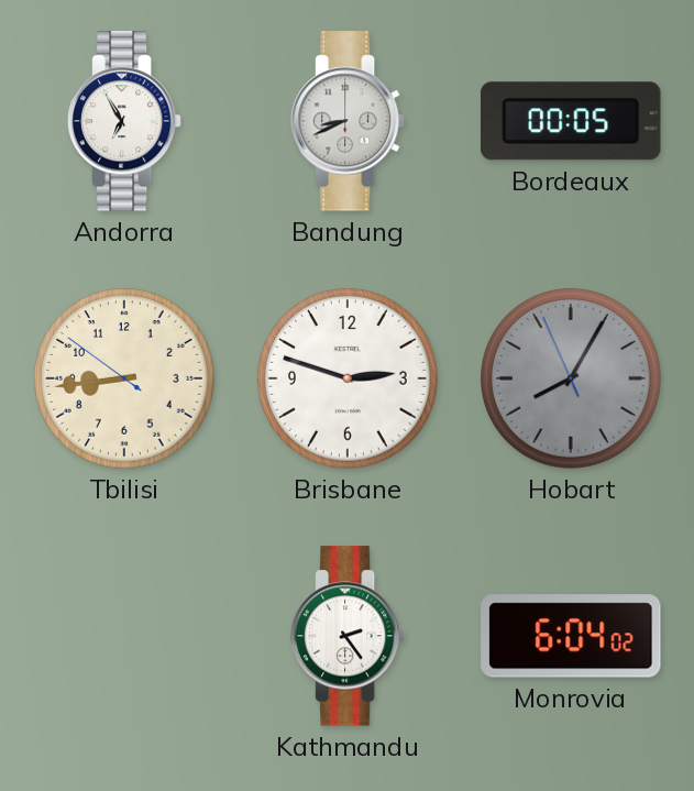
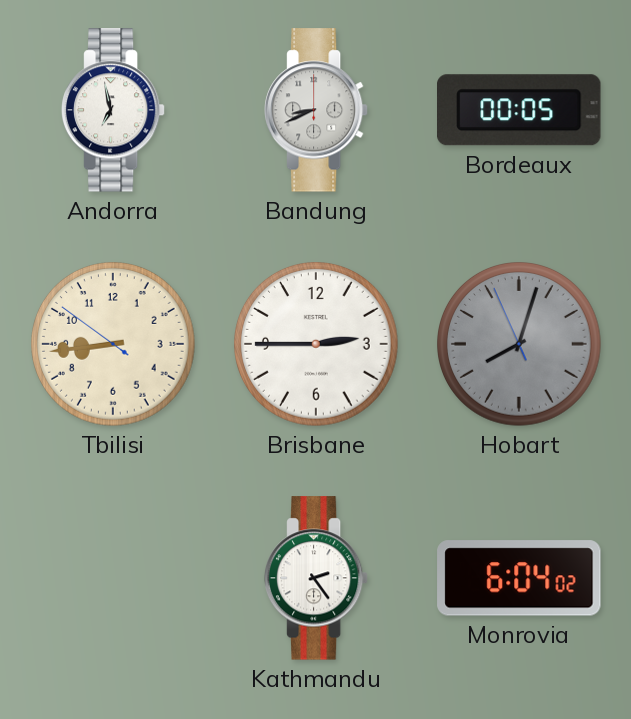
Andorra: 6:55 -> 6:58 (113, 110)
Brisbane: 2:48 -> 2:45 (317, 345)
Hobart: 8:04 -> 8:02 (520, 345)
